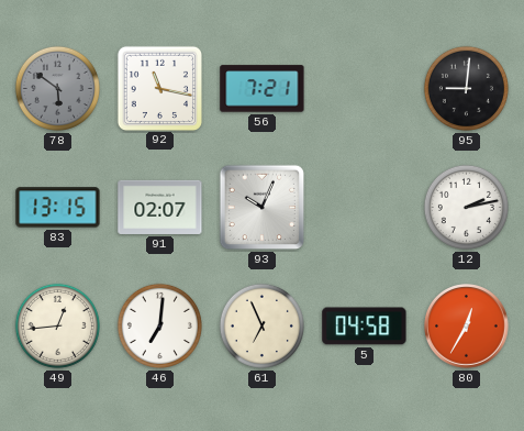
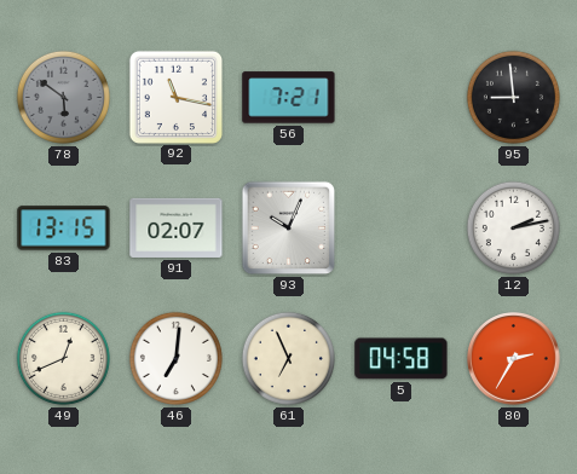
95: 9:01 -> 8:59 (513, 97)
49: 12:44 -> 12:41 (63, 358)
80: 12:35 -> 2:35 (514, 359)
